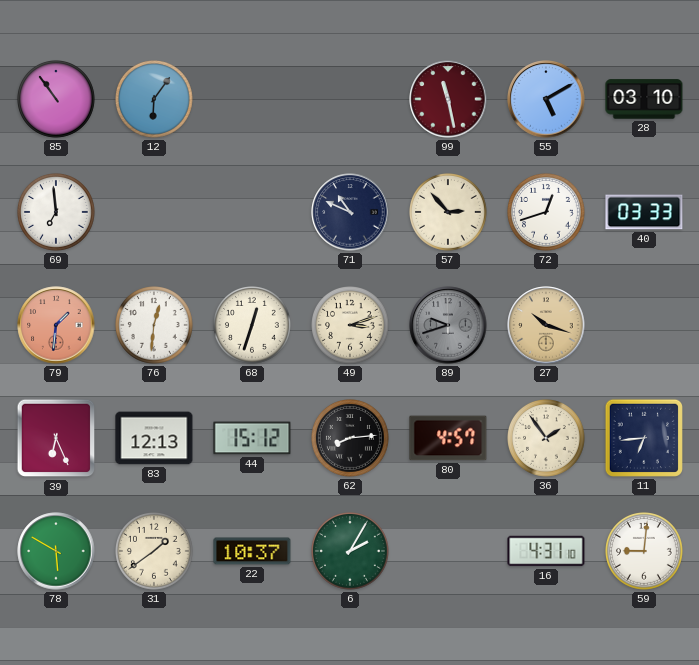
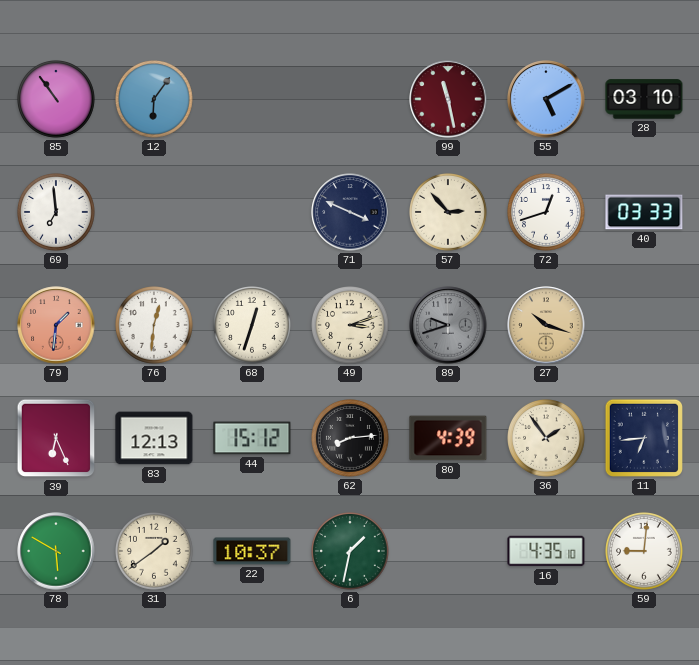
71: 10:49 -> 3:49 (350, 212)
80: 4:57 -> 4:39 (448, 438)
6: 2:05 -> 1:32 (351, 552)
16: 4:31 -> 4:35 (546, 551)
